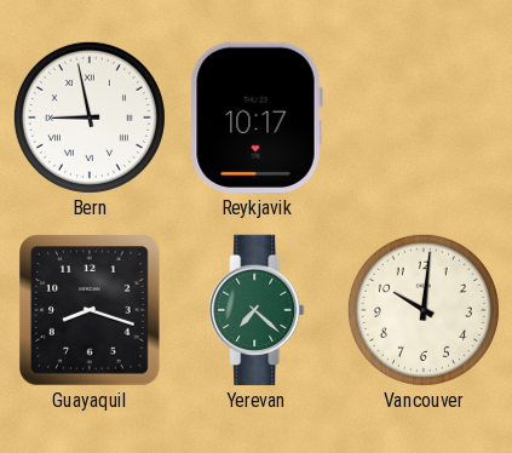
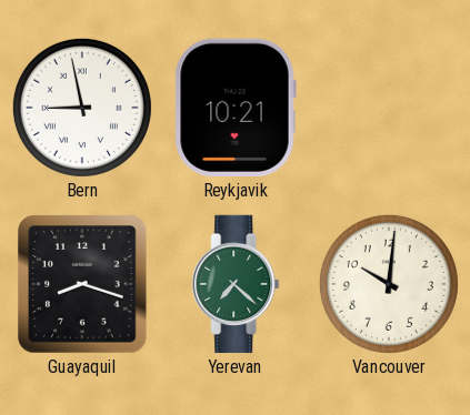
Reykjavik: 10:17 -> 10:21 (236, 108)
